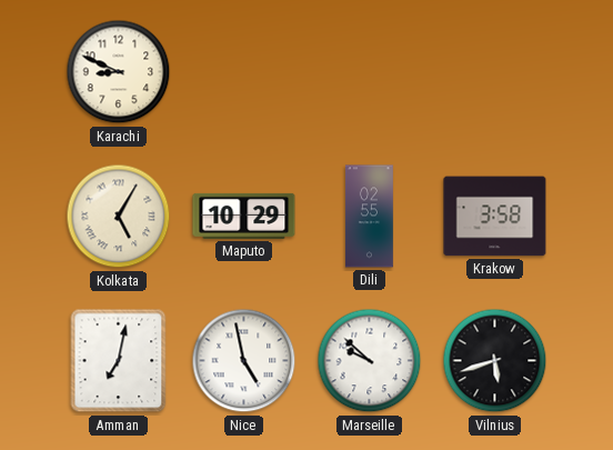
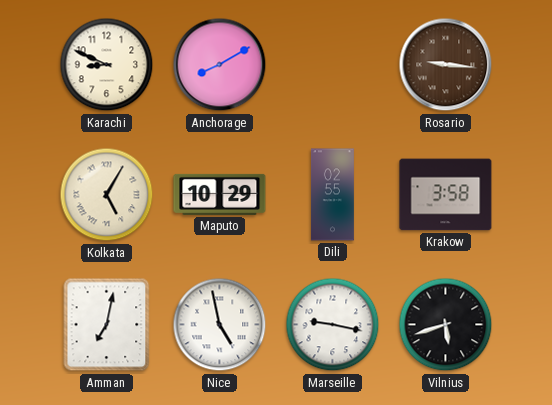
Anchorage: none -> 8:10 (220, 65)
Rosario: none -> 9:16 (446, 65)
Marseille: 9:52 -> 9:17 (333, 325)
